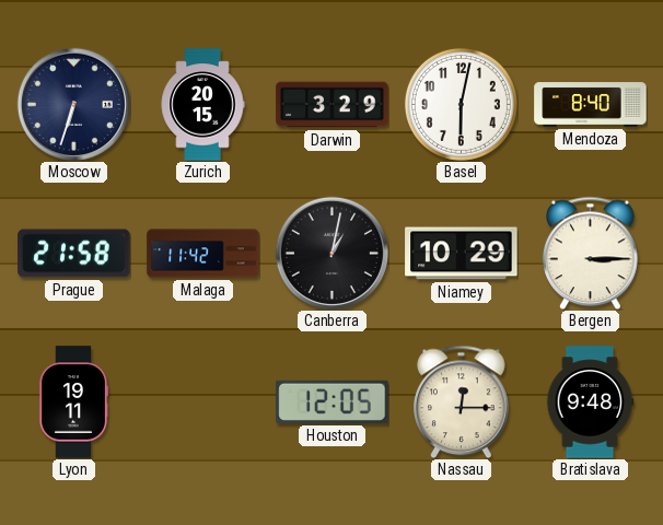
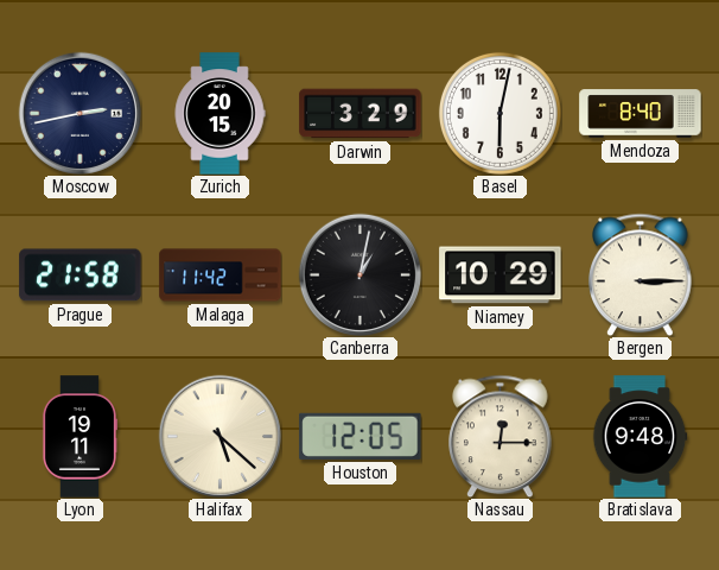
Moscow: 6:33 -> 2:43 (79, 113)
Halifax: none -> 5:22 (219, 436)
